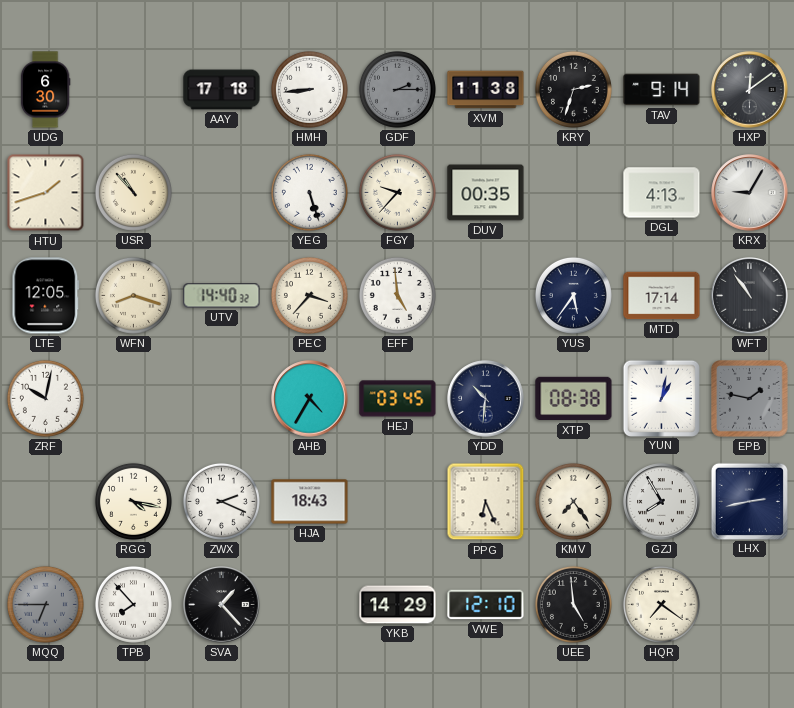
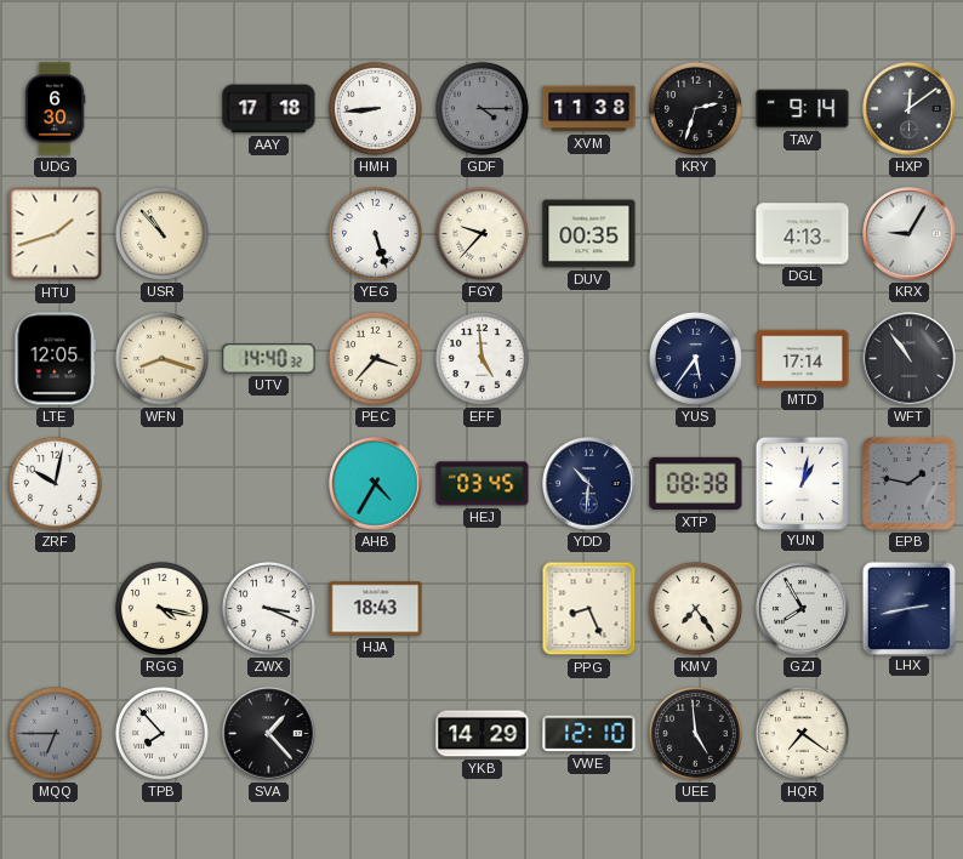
GDF: 2:15 -> 4:15 (481, 108)
ZWX: 2:19 -> 3:19 (268, 608)
PPG: 6:26 -> 8:26 (589, 609)
